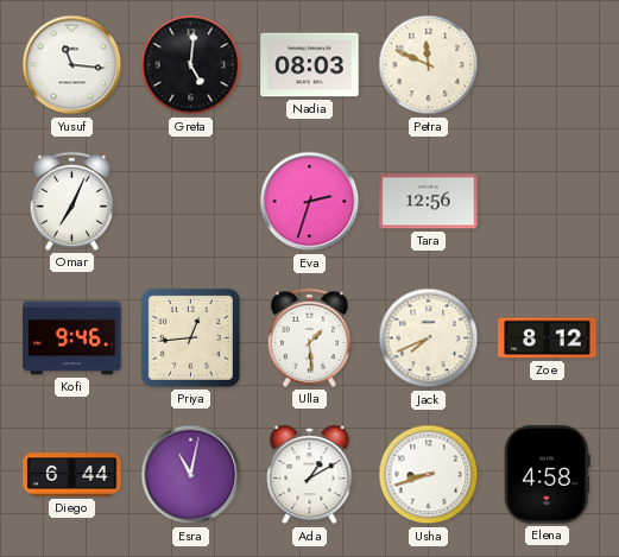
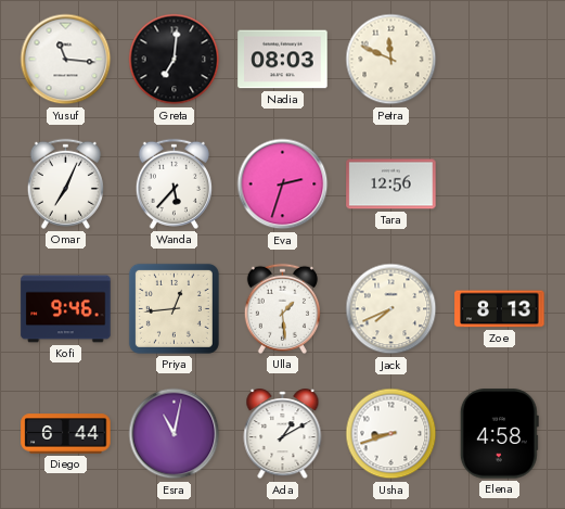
Greta: 5:01 -> 7:01 (175, 60)
Wanda: none -> 5:37 (174, 183)
Zoe: 8:12 -> 8:13 (500, 309)
